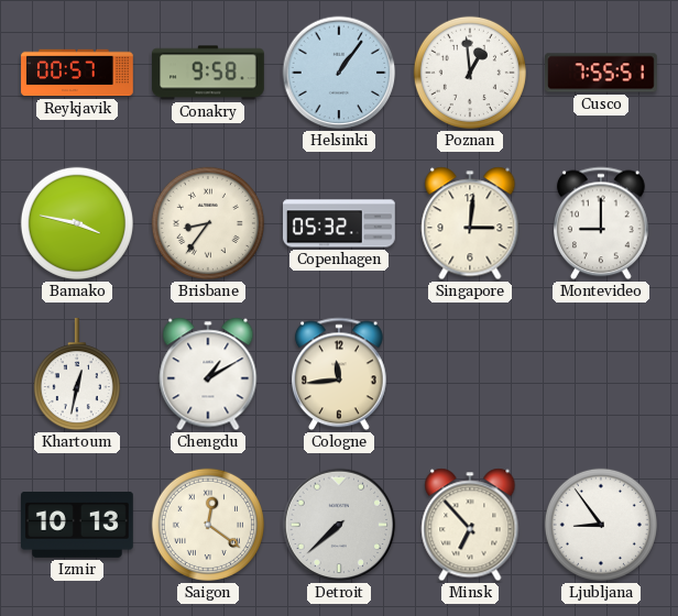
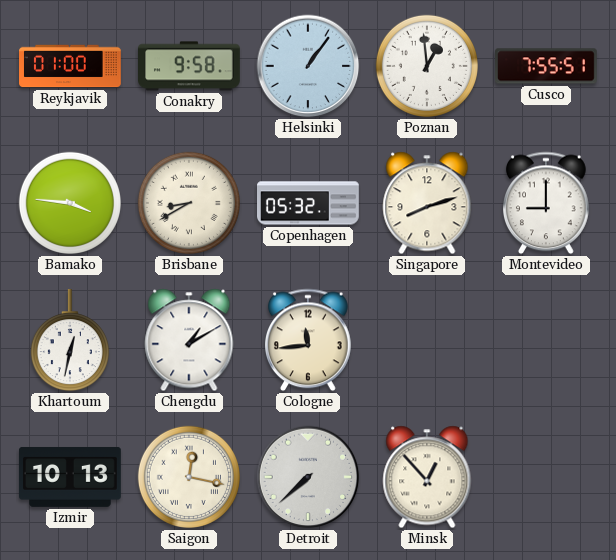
Reykjavik: 00:57 -> 01:00 (70, 66)
Bamako: 3:47 -> 3:46 (70, 203)
Brisbane: 8:36 -> 8:40 (189, 203)
Singapore: 3:01 -> 8:12 (427, 203)
Saigon: 12:21 -> 12:17 (189, 477)
Minsk: 6:53 -> 12:53 (427, 477)
Ljubljana: 8:54 -> none (601, 525)
